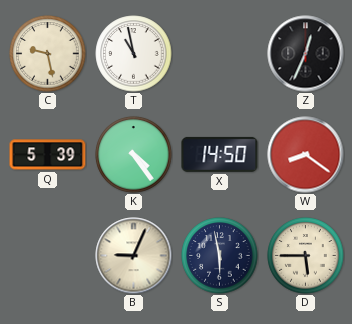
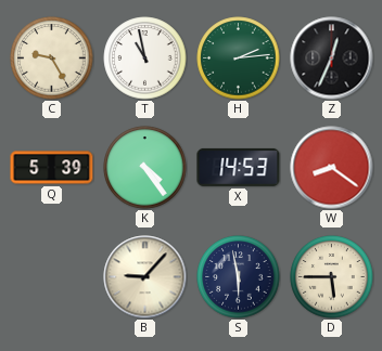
C: 9:28 -> 9:25 (52, 58)
H: none -> 2:14 (239, 58)
X: 14:50 -> 14:53 (239, 167)
B: 9:04 -> 9:07 (145, 277)
